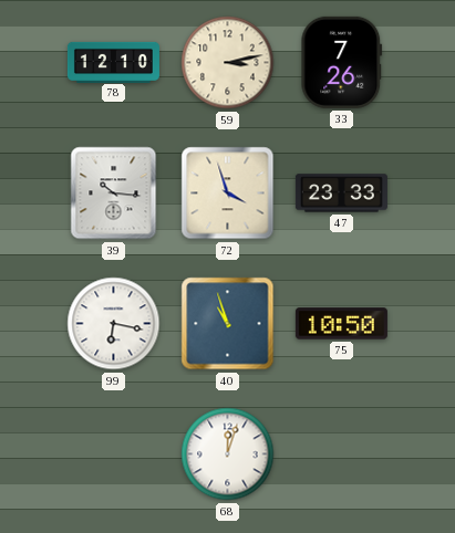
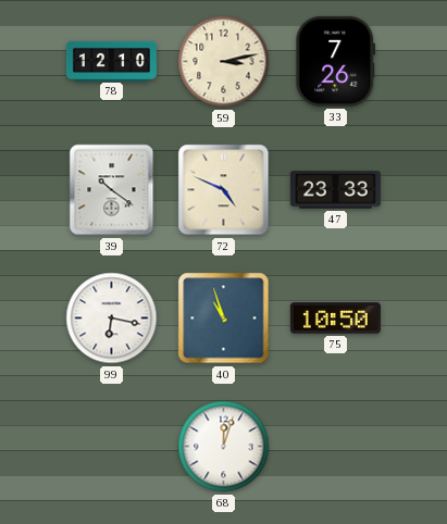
39: 10:16 -> 10:21 (112, 190)
72: 3:57 -> 4:49 (224, 190)
